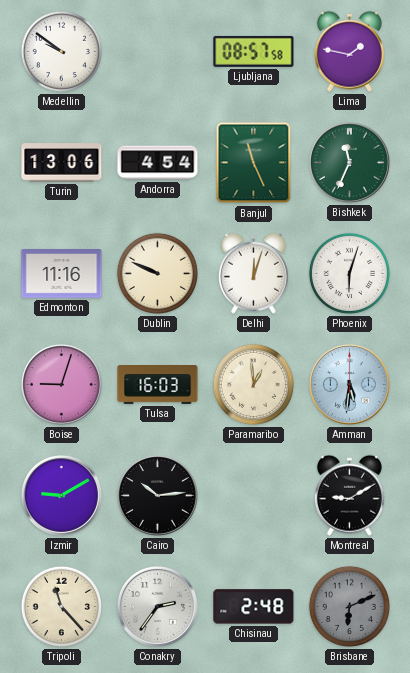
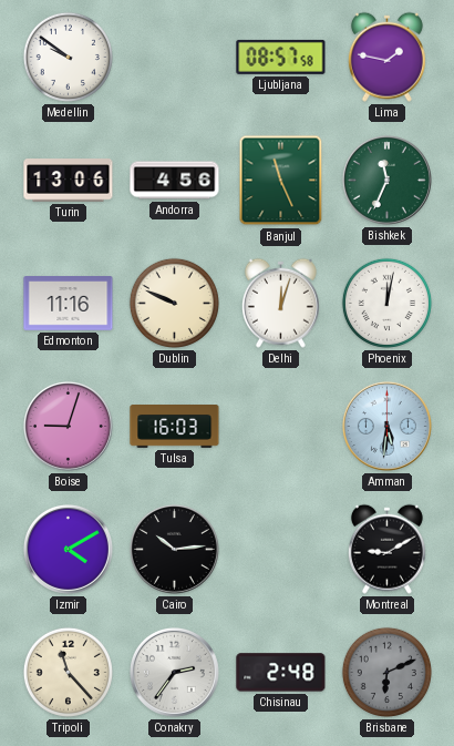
Andorra: 4:54 -> 4:56 (175, 181)
Phoenix: 6:03 -> 12:02 (386, 303)
Paramaribo: 12:59 -> none (253, 384)
Izmir: 9:10 -> 4:10 (68, 549)
